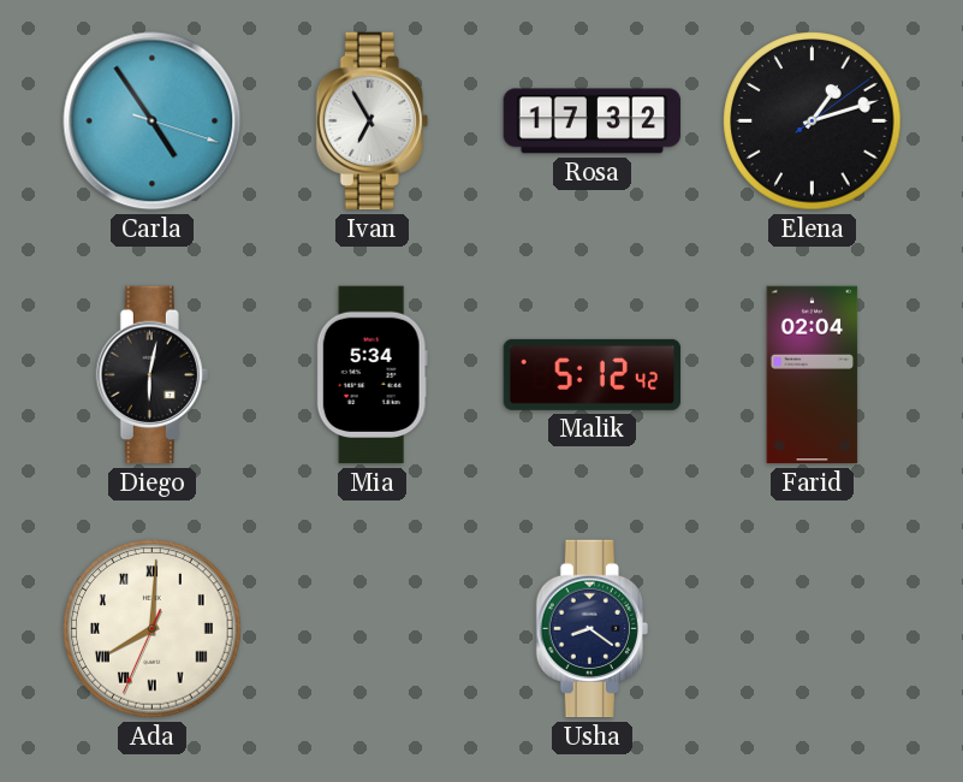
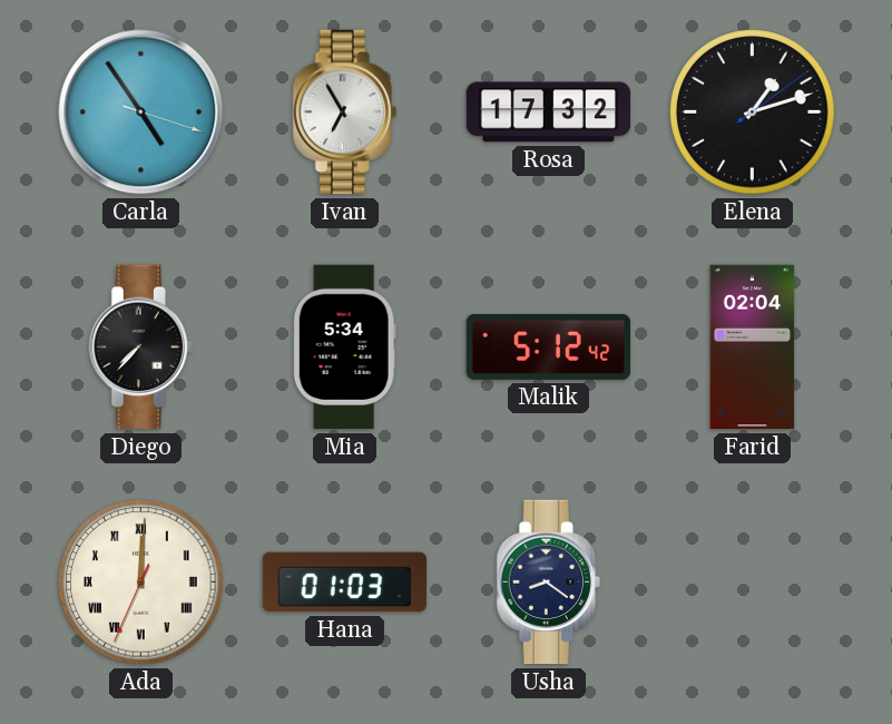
Diego: 6:02 -> 7:37 (140, 348)
Ada: 8:00 -> 12:00 (141, 583)
Hana: none -> 01:03 (345, 583)
